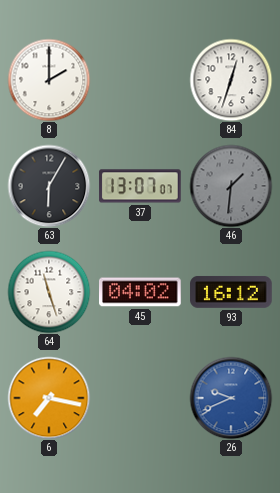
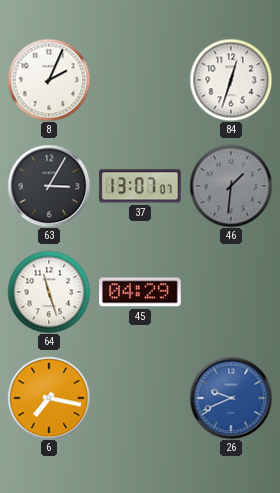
8: 2:00 -> 2:04 (49, 80)
63: 6:05 -> 3:05 (49, 186)
45: 04:02 -> 04:29 (140, 292)
93: 16:12 -> none (231, 292)
